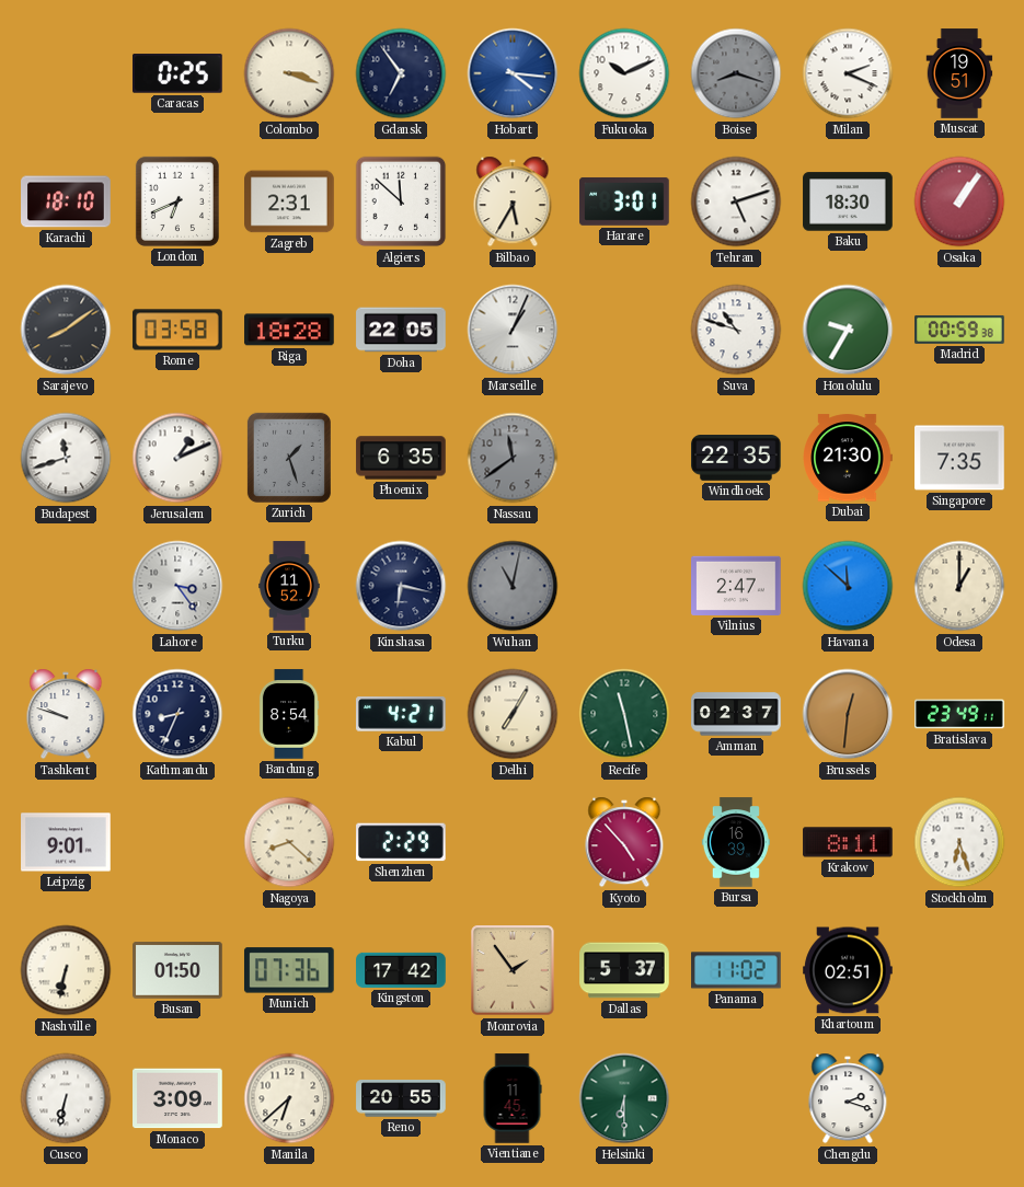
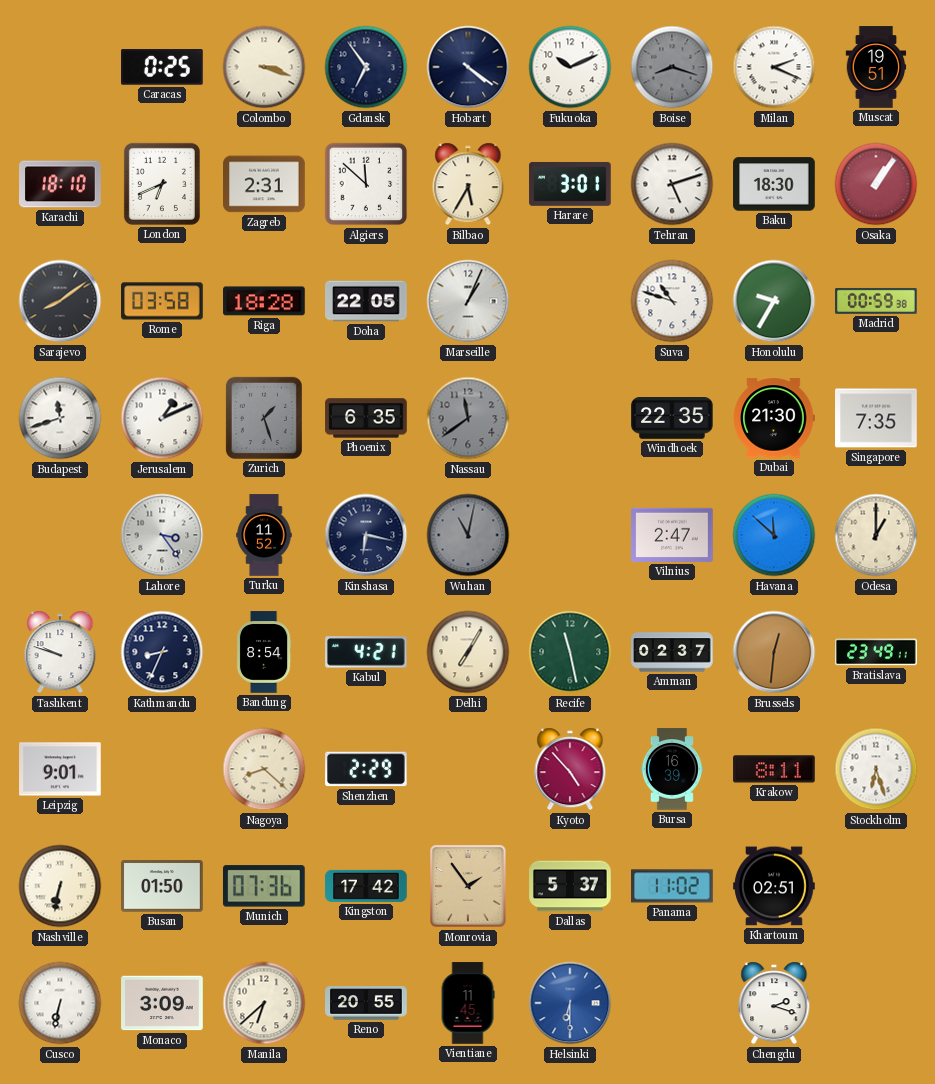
Hobart: 4:16 -> 4:21 (468, 67)
Hobart dial: blue -> navy (468, 67)
Helsinki dial: green -> blue (570, 1003)
